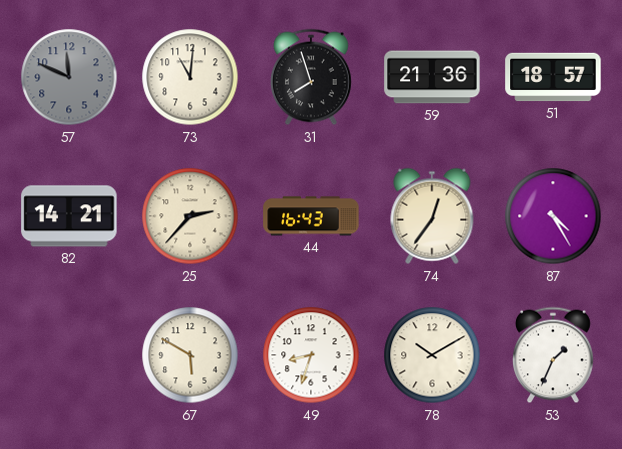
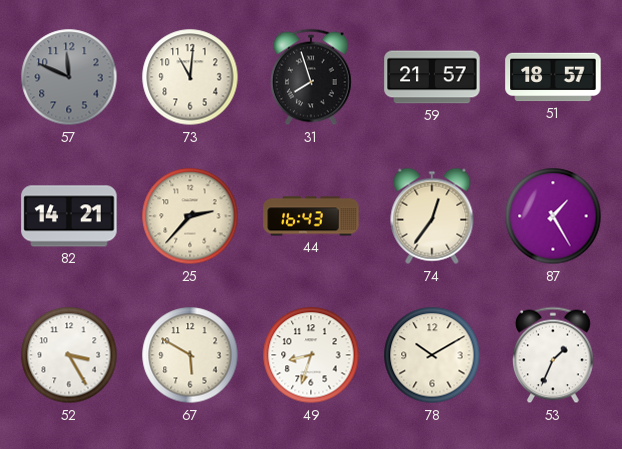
59: 21:36 -> 21:57 (432, 77)
87: 4:25 -> 1:25 (553, 216)
52: none -> 3:25 (69, 355)
